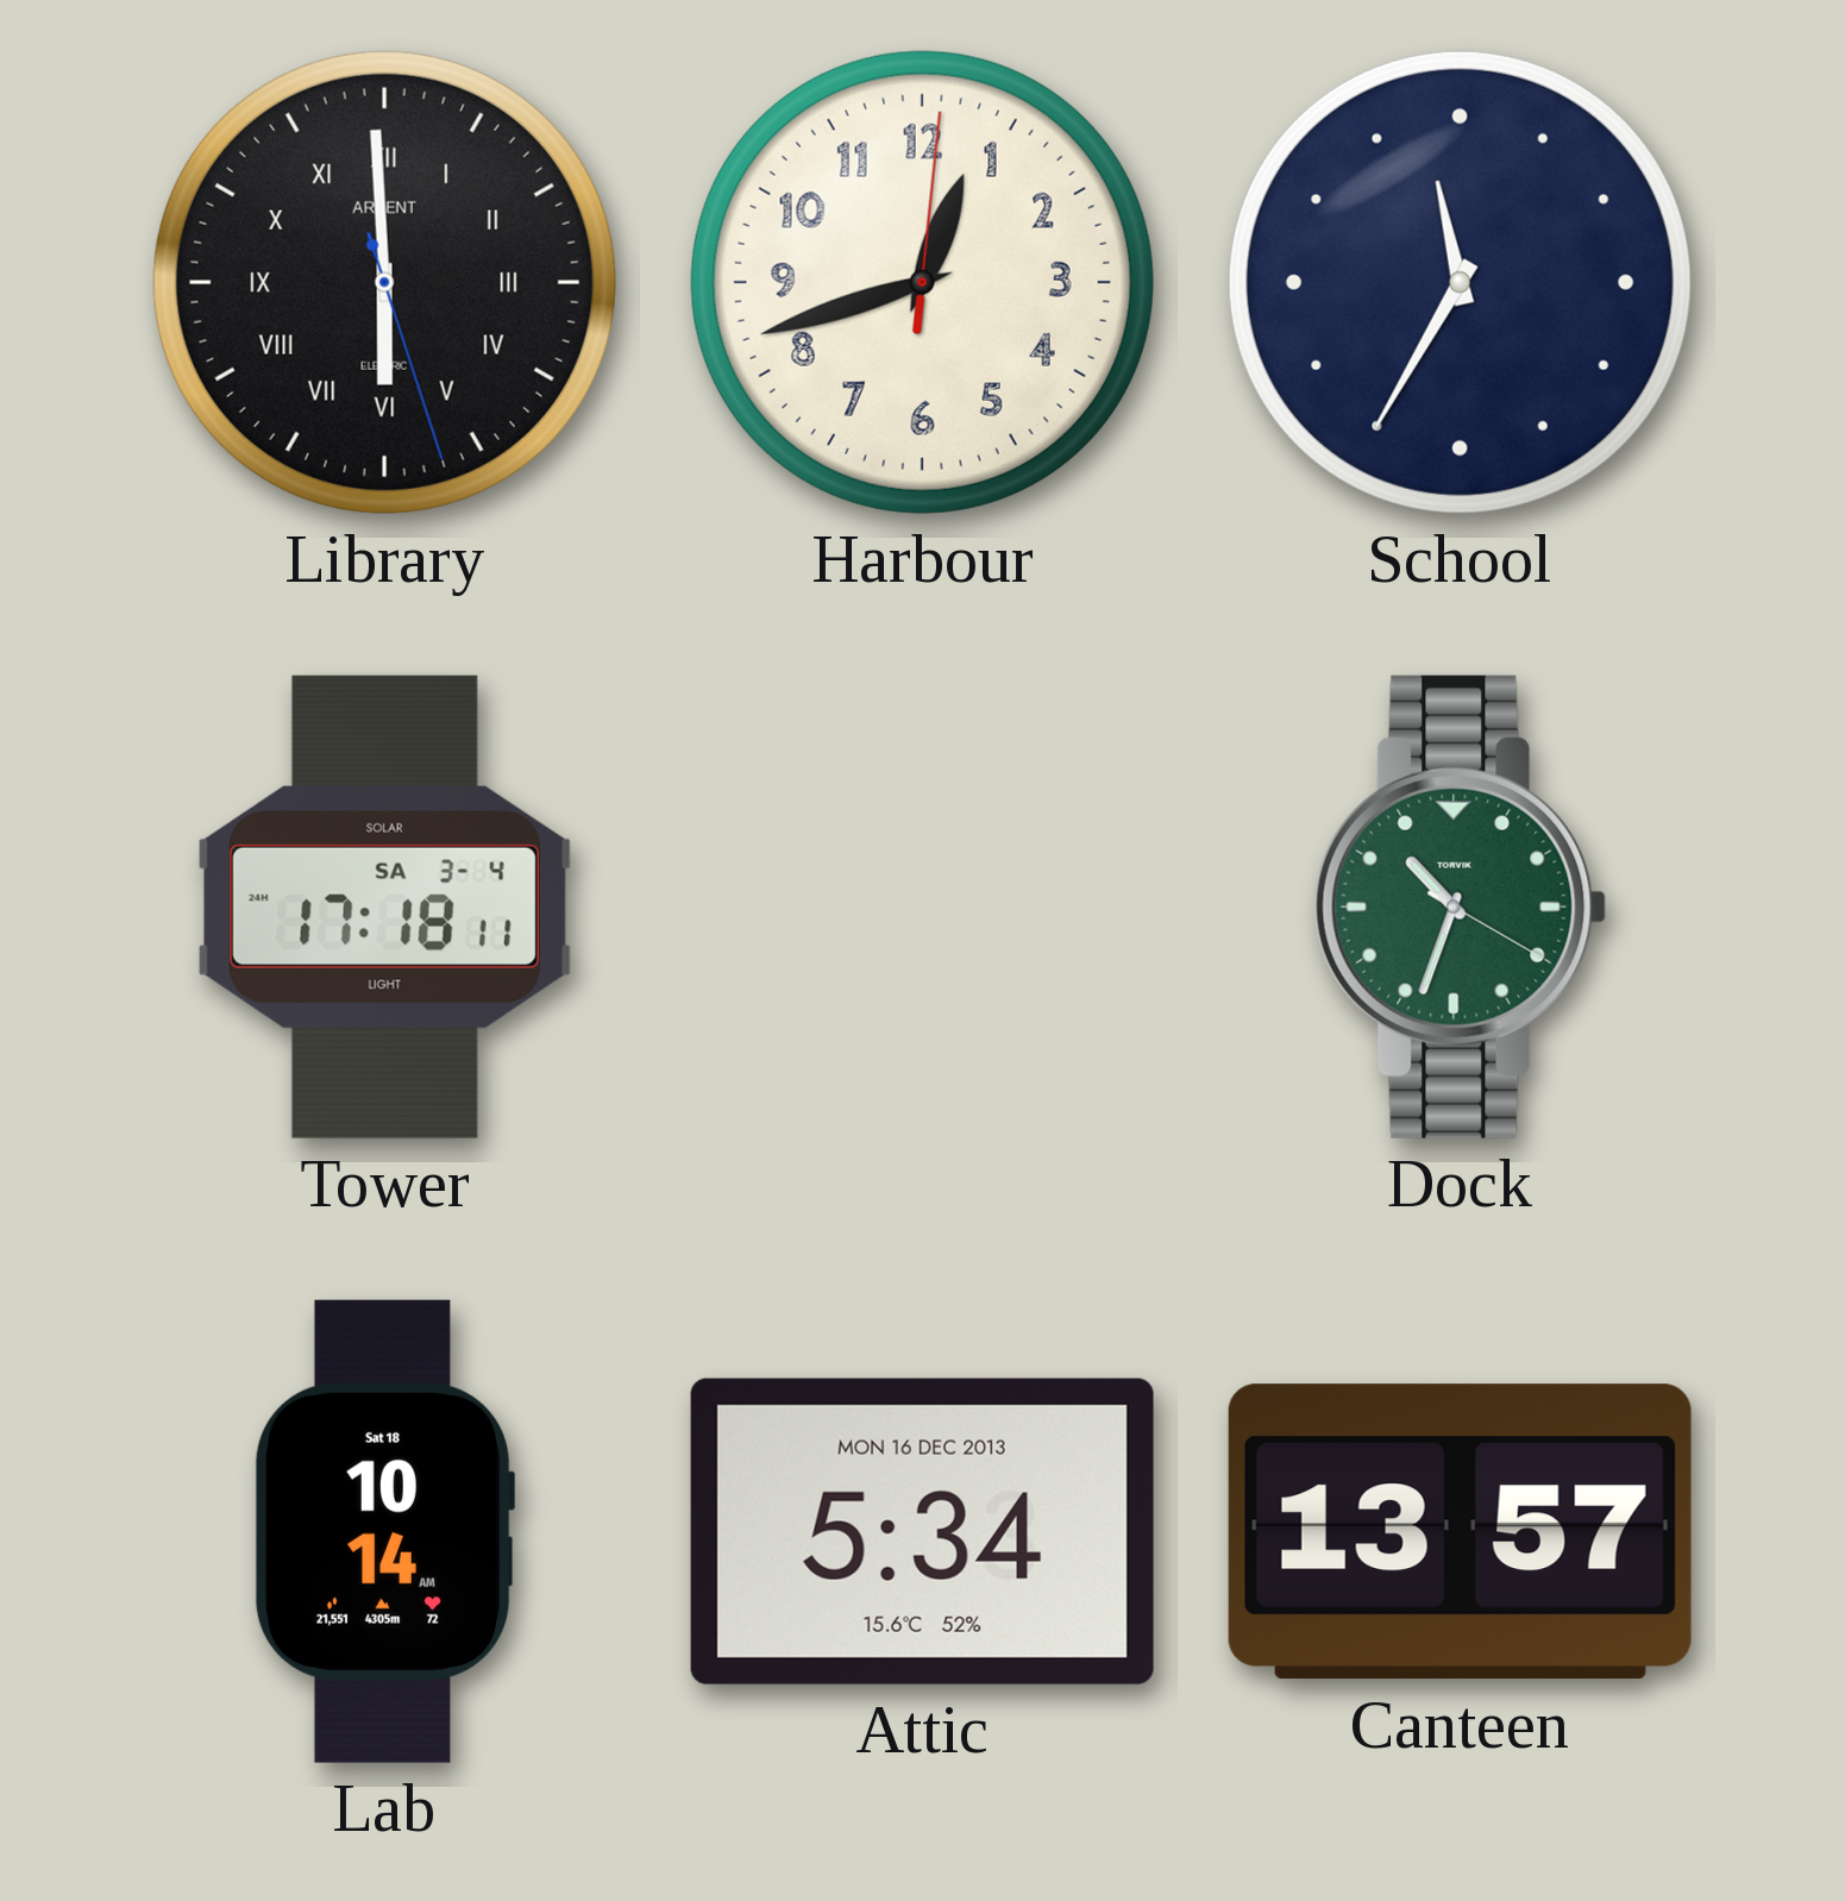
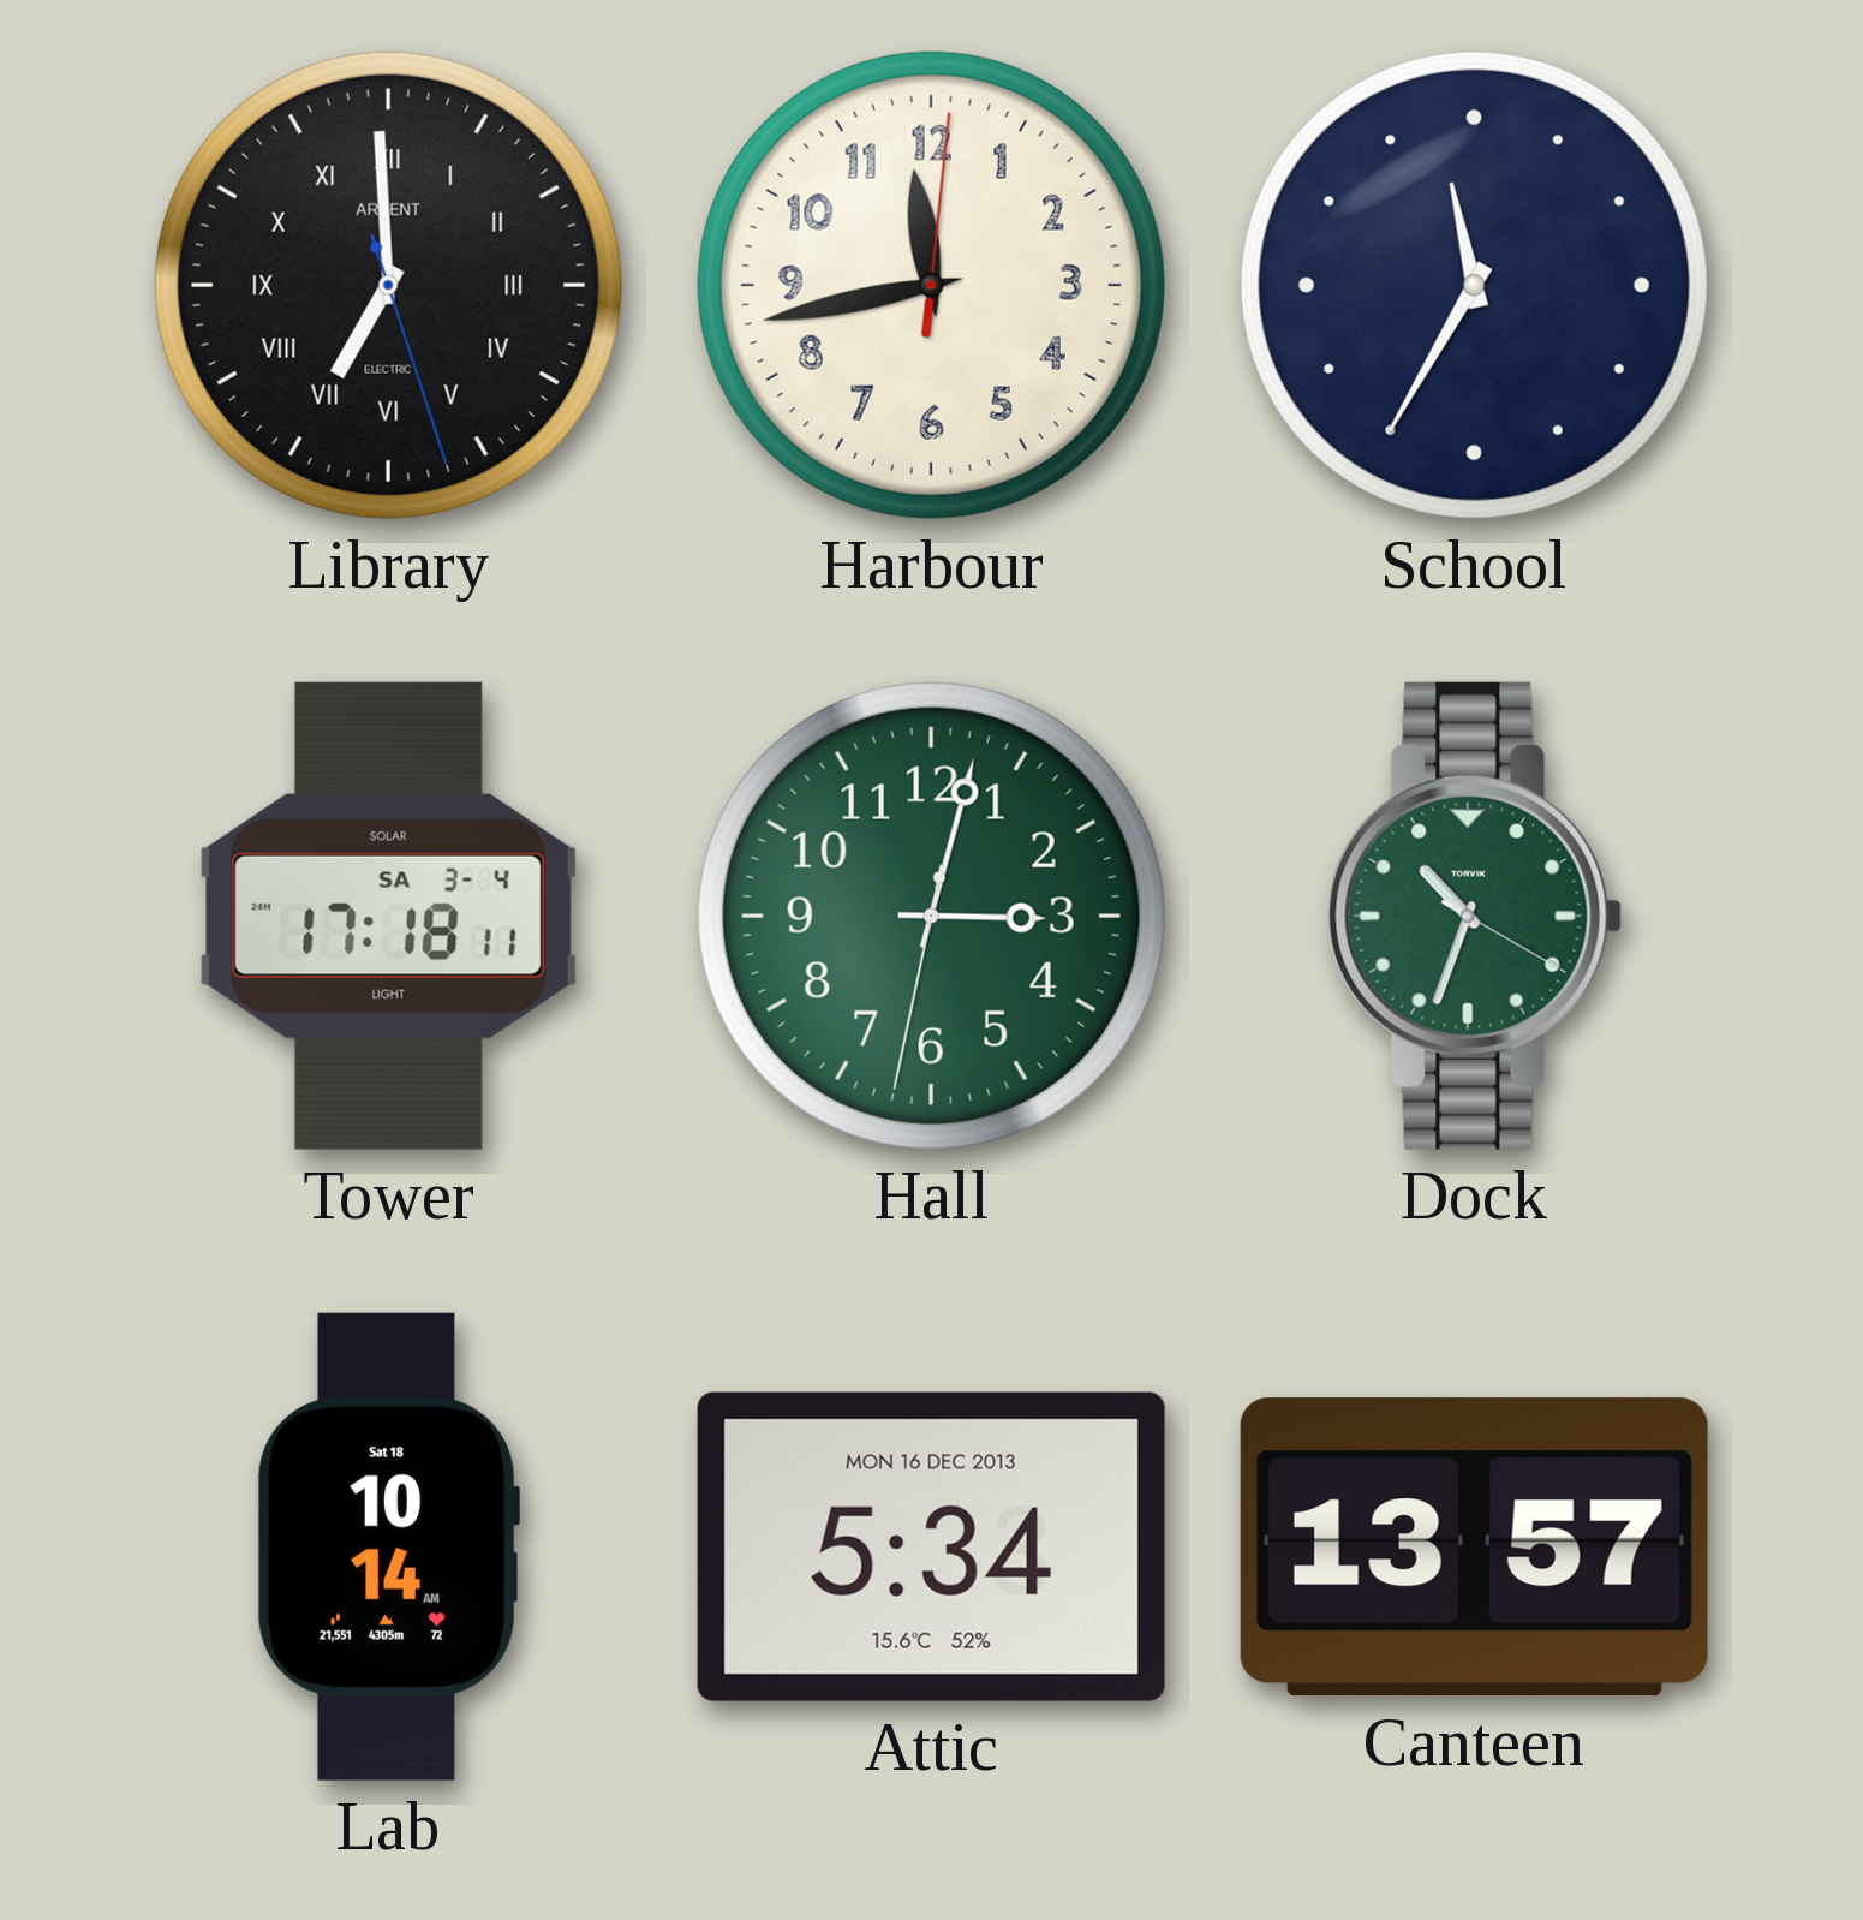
Library: 5:59 -> 6:59 (388, 285)
Harbour: 12:42 -> 11:43 (931, 285)
Hall: none -> 3:02 (931, 916)
